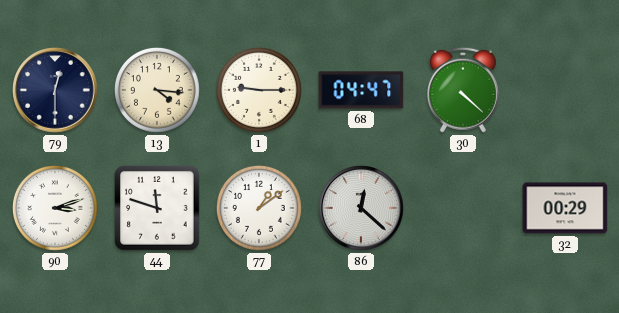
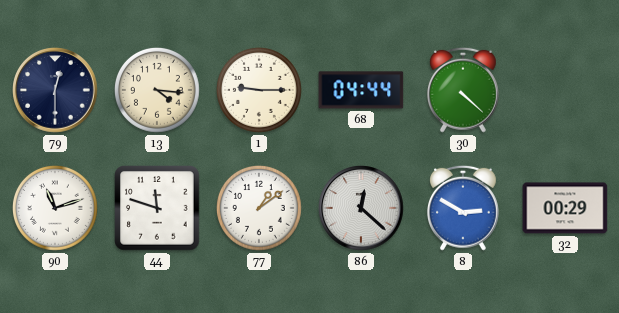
68: 04:47 -> 04:44 (361, 90)
90: 3:12 -> 11:12 (55, 208)
8: none -> 2:50 (463, 208)
